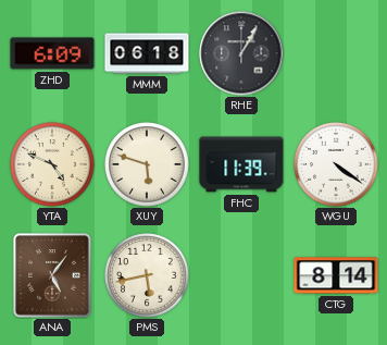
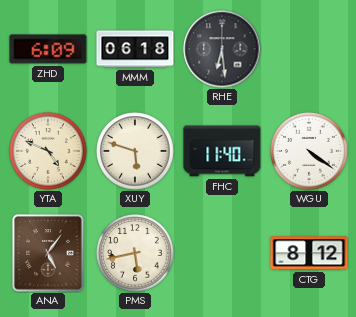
RHE: 1:05 -> 6:29 (222, 49)
FHC: 11:39 -> 11:40 (222, 151)
CTG: 8:14 -> 8:12 (309, 253)
